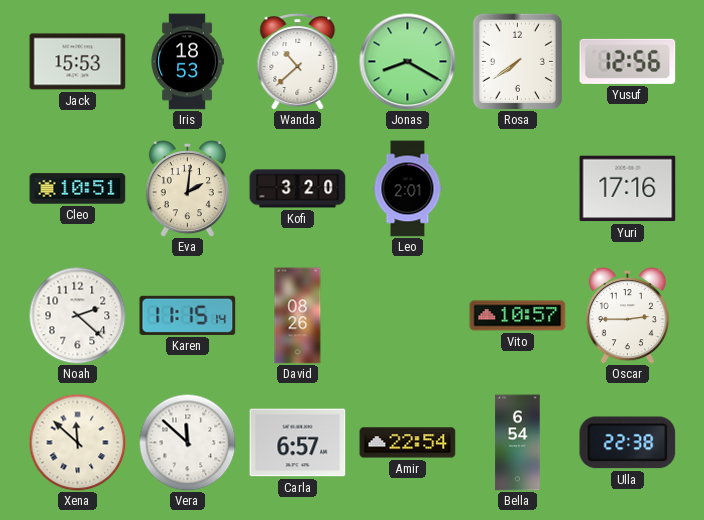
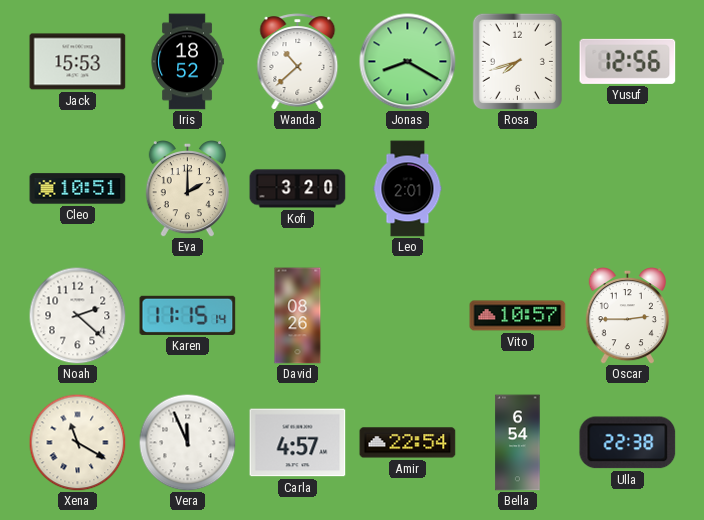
Iris: 18:53 -> 18:52 (187, 62)
Rosa: 7:39 -> 7:42 (517, 61)
Eva: 2:01 -> 2:00 (187, 189)
Yuri: 17:16 -> none (628, 189)
Xena: 11:52 -> 11:20 (77, 442)
Vera: 11:52 -> 11:56 (187, 442)
Carla: 6:57 -> 4:57 (298, 443)
